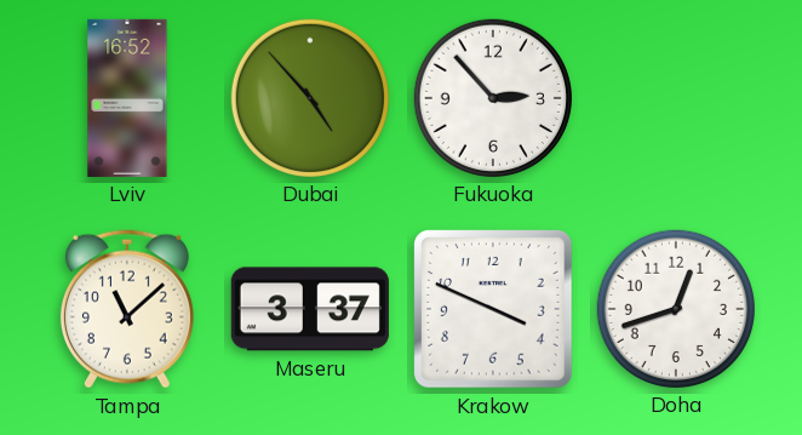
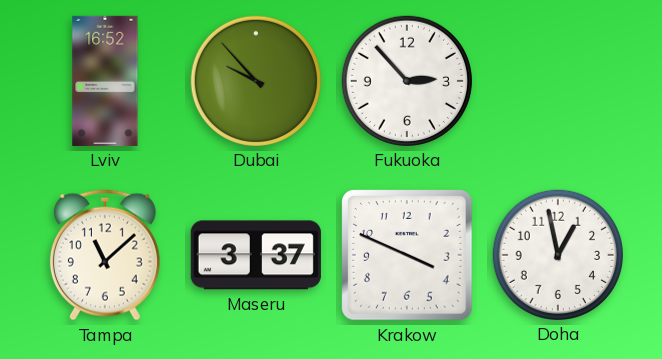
Dubai: 4:53 -> 9:53 (256, 81)
Doha: 12:42 -> 12:58 (558, 255)
